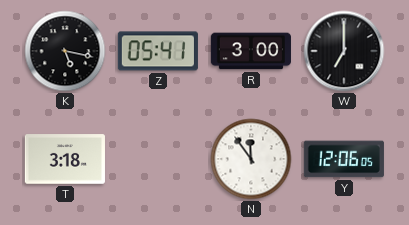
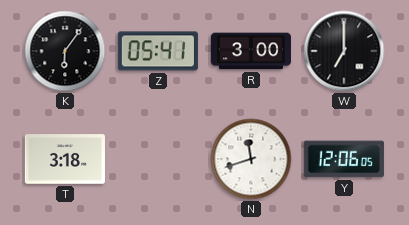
K: 5:17 -> 6:06 (65, 51)
N: 11:54 -> 11:42 (251, 159)
